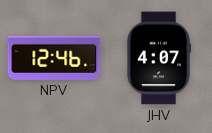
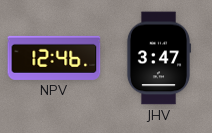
JHV: 4:07 -> 3:47 (158, 58)
